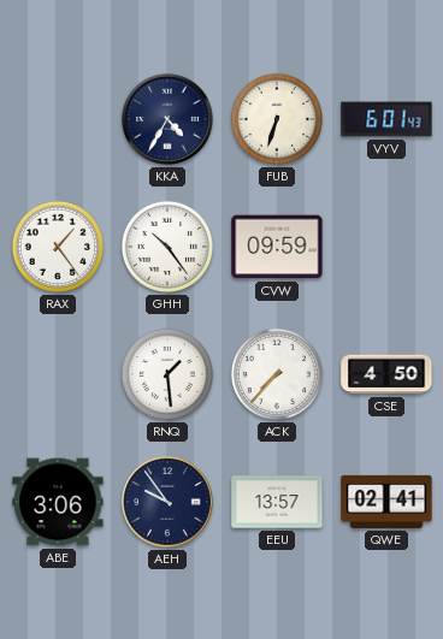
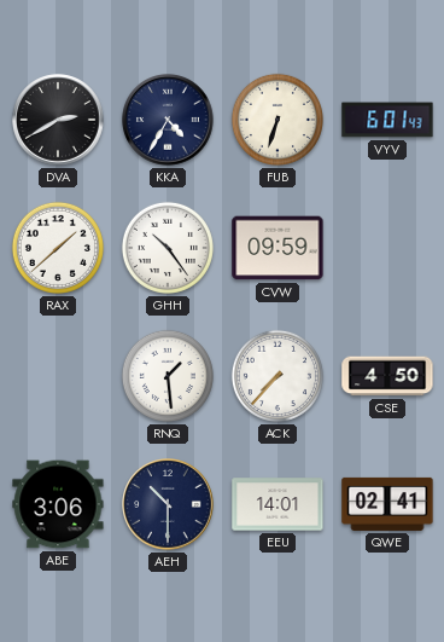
DVA: none -> 2:40 (58, 120)
RAX: 1:24 -> 1:38 (58, 248)
AEH: 9:54 -> 10:30 (168, 504)
EEU: 13:57 -> 14:01 (277, 504)
